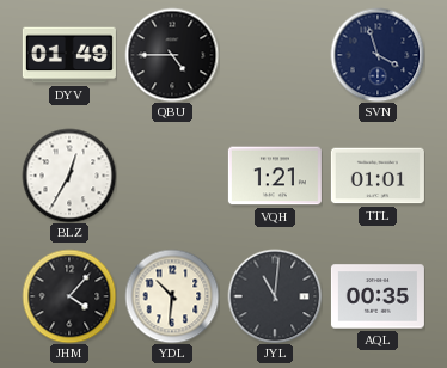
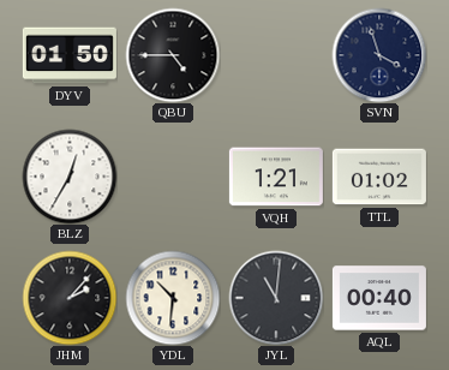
DYV: 01:49 -> 01:50 (70, 55)
TTL: 01:01 -> 01:02 (379, 177)
JHM: 4:07 -> 2:07 (70, 298)
AQL: 00:35 -> 00:40 (379, 298)
